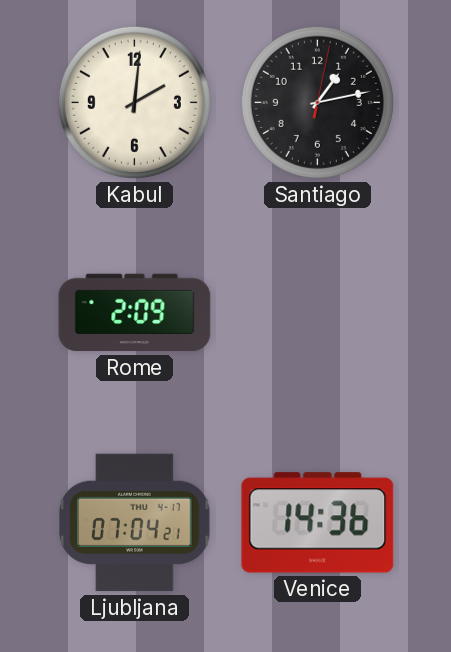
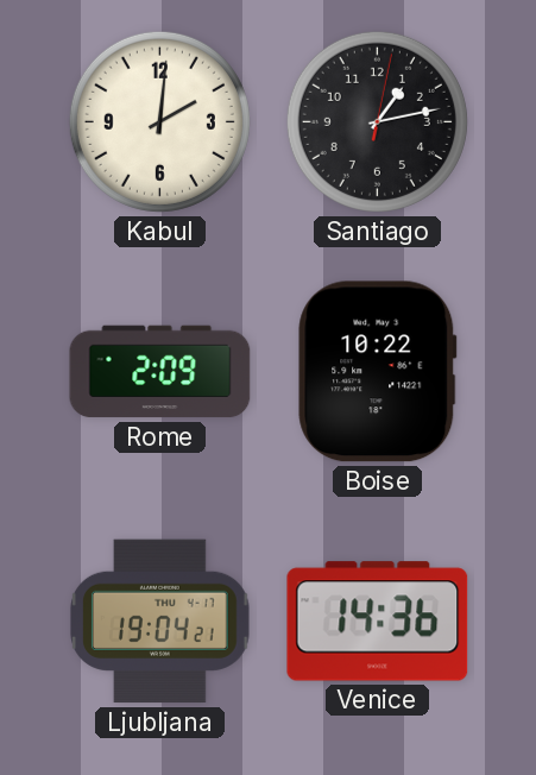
Boise: none -> 10:22 (378, 372)
Ljubljana: 07:04 -> 19:04 (160, 622)
